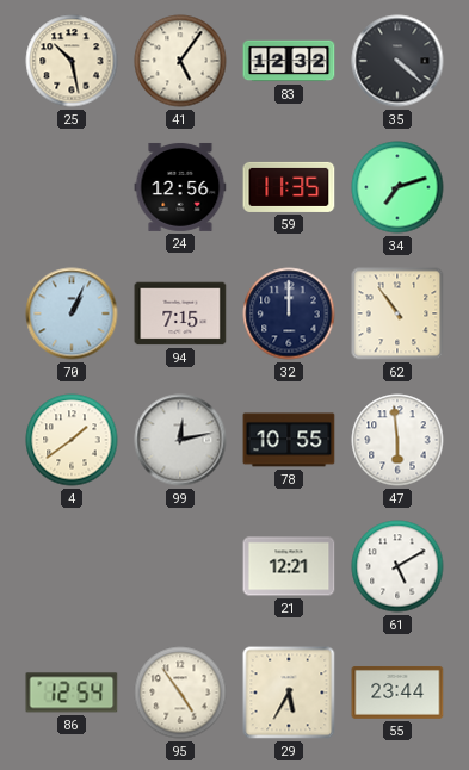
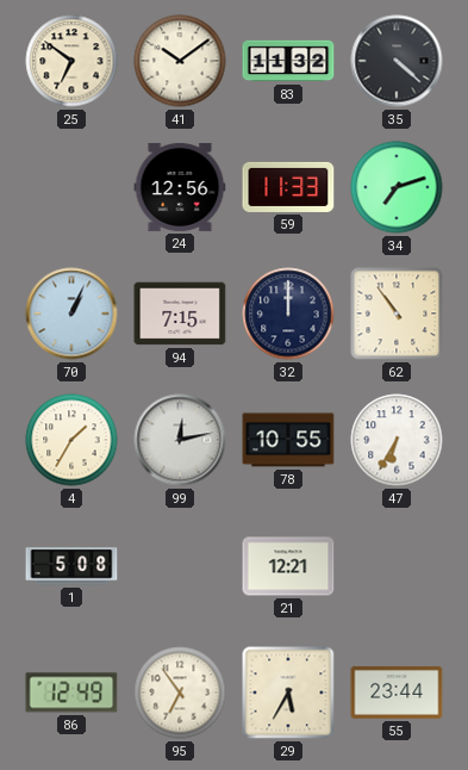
25: 10:28 -> 6:51 (71, 61)
41: 5:06 -> 10:09 (180, 61)
83: 12:32 -> 11:32 (288, 61)
59: 11:35 -> 11:33 (288, 187)
4: 1:39 -> 1:35 (71, 440)
47: 5:59 -> 6:35 (397, 440)
1: none -> 5:08 (71, 566)
61: 5:10 -> none (397, 566)
86: 12:54 -> 12:49 (71, 693)
95: 4:54 -> 6:54 (180, 693)
